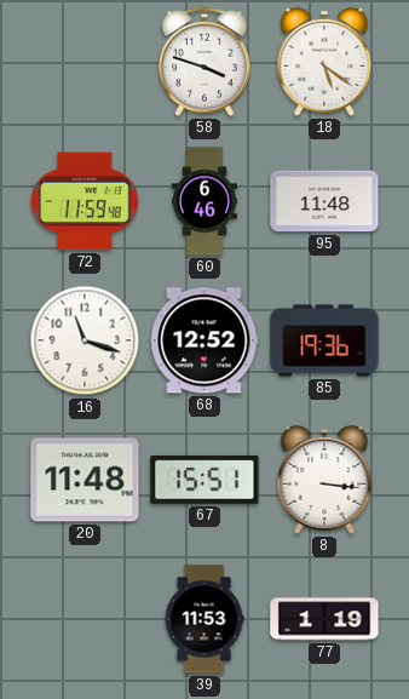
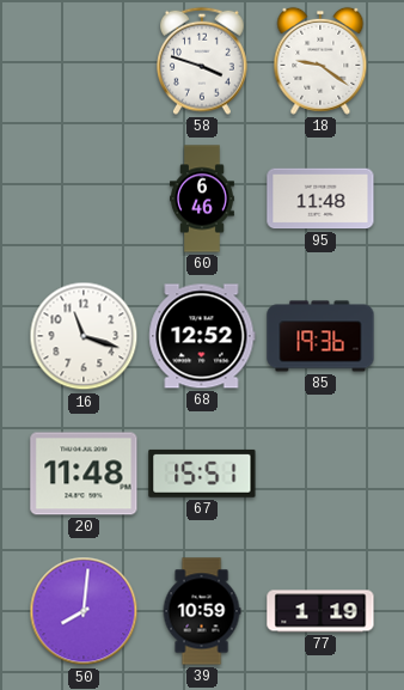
18: 5:21 -> 9:21 (320, 61)
72: 11:59 -> none (85, 201)
8: 3:16 -> none (324, 480)
50: none -> 8:01 (84, 611)
39: 11:53 -> 10:59 (202, 611)
